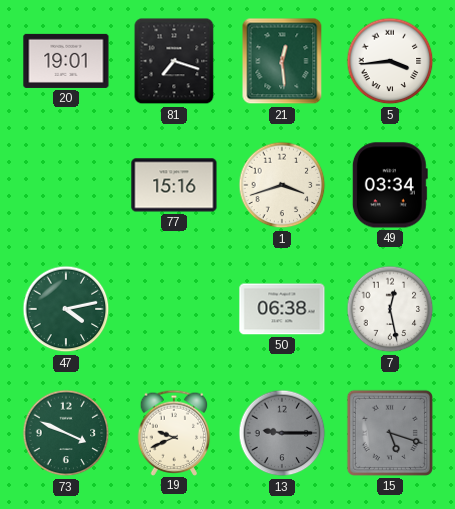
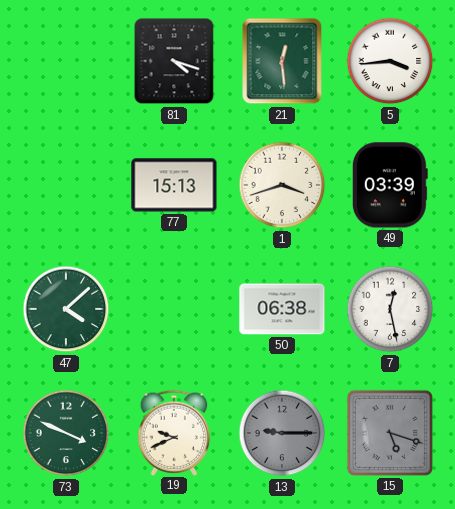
20: 19:01 -> none (66, 61)
81: 7:18 -> 4:18 (174, 61)
77: 15:16 -> 15:13 (174, 185)
49: 03:34 -> 03:39 (390, 185)
47: 4:13 -> 4:08 (66, 309)
